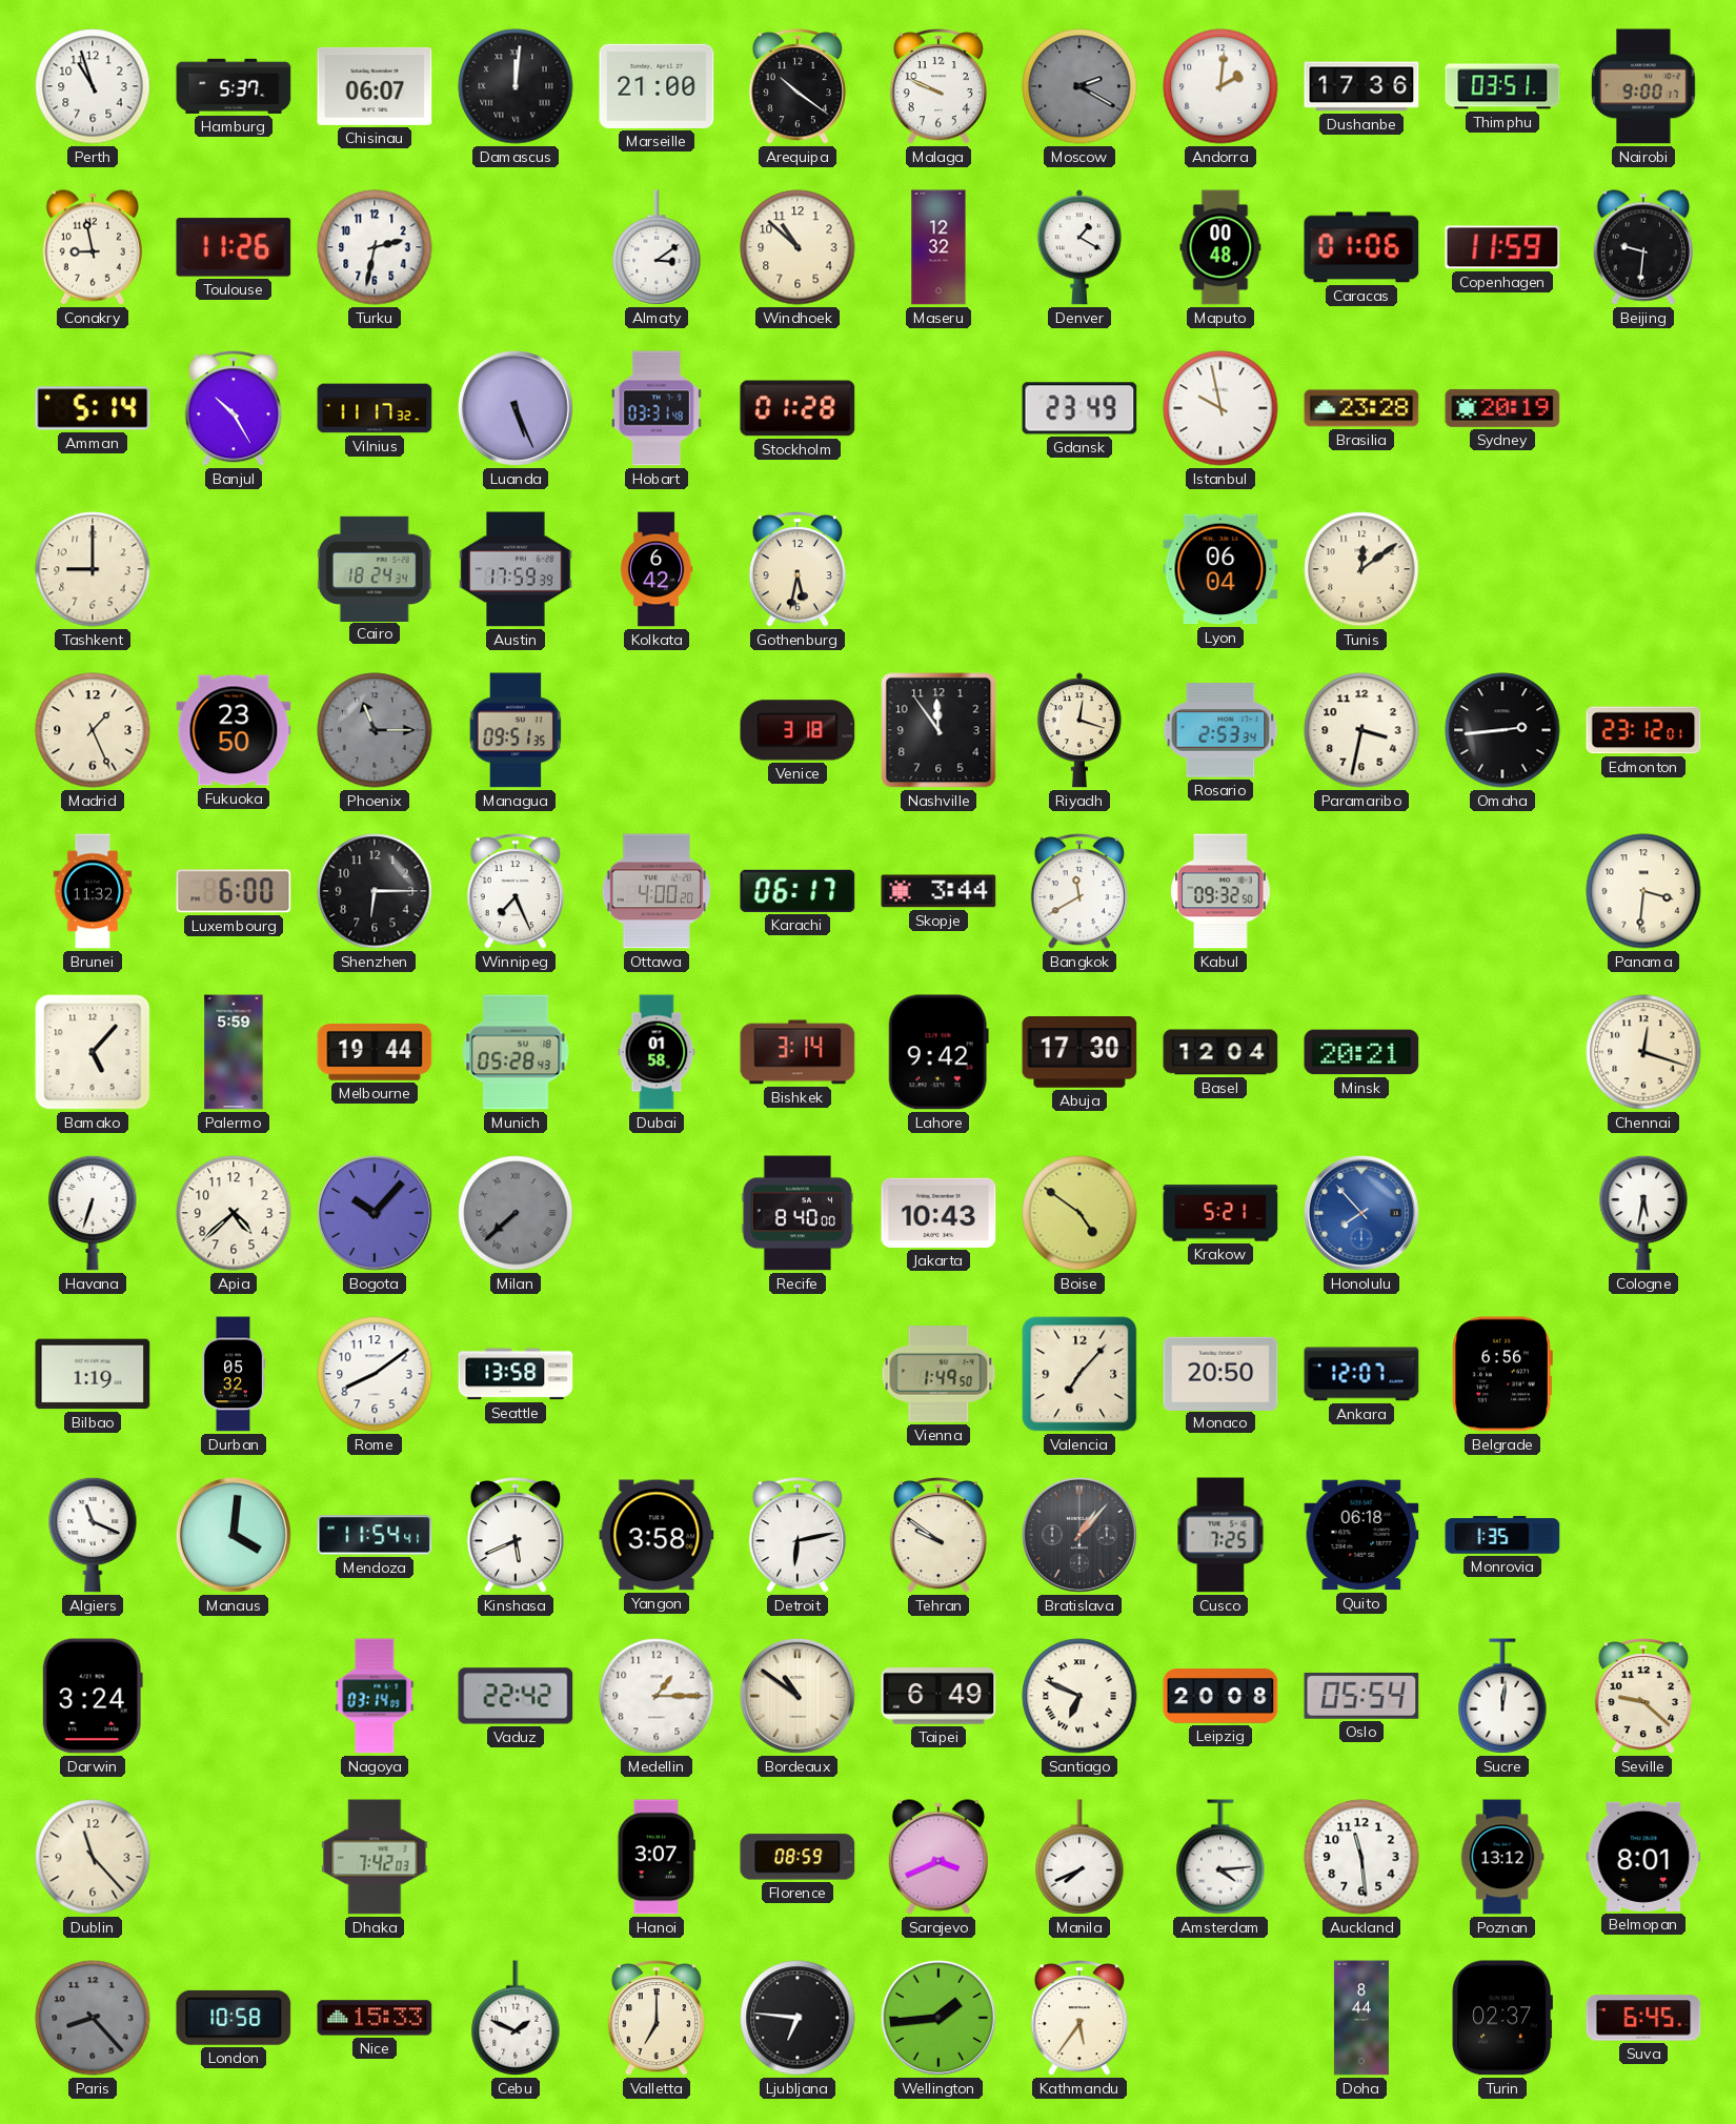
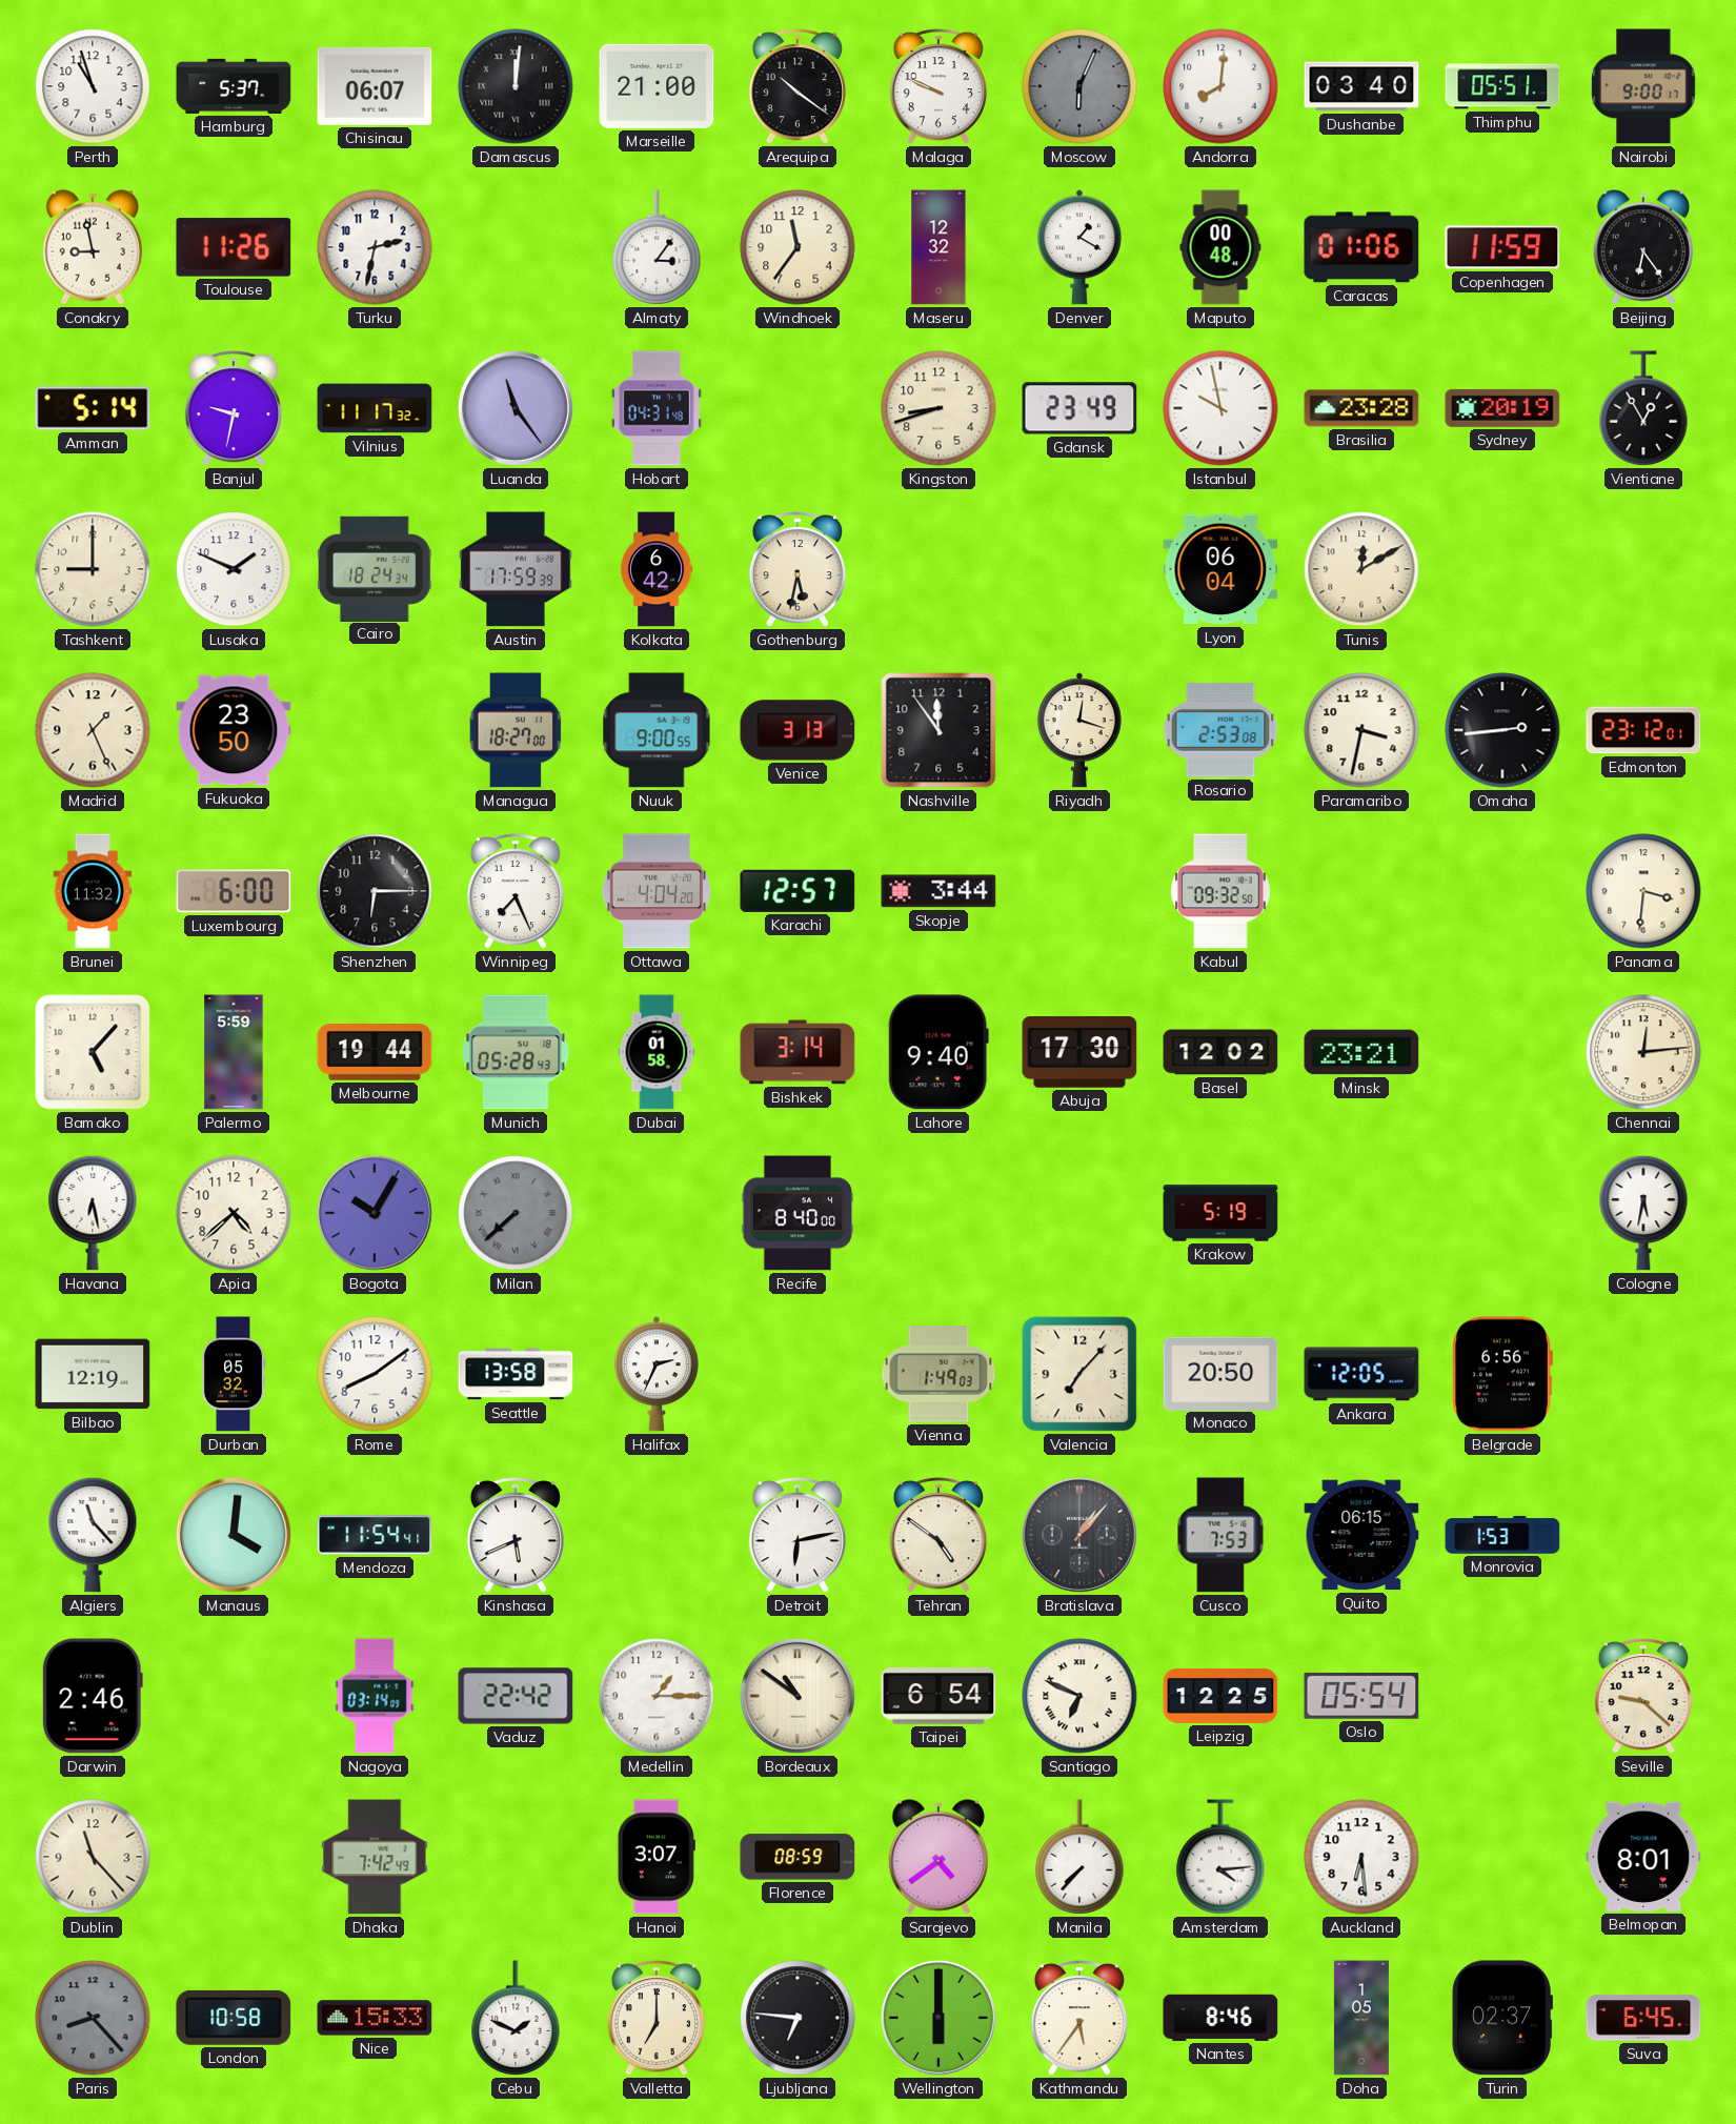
Moscow: 2:20 -> 6:04 (1079, 86)
Andorra: 2:01 -> 8:01 (1220, 86)
Dushanbe: 17:36 -> 03:40 (1361, 86)
Thimphu: 03:51 -> 05:51 (1502, 86)
Almaty: 3:09 -> 3:06 (657, 247)
Windhoek: 10:52 -> 11:36 (798, 247)
Beijing: 9:31 -> 6:24 (1643, 247)
Banjul: 10:25 -> 9:32 (233, 409)
Luanda: 5:26 -> 11:24 (516, 408)
Hobart: 03:31 -> 04:31 (657, 408)
Stockholm: 01:28 -> none (798, 408)
Kingston: none -> 8:42 (938, 408)
Vientiane: none -> 12:55 (1643, 408)
Lusaka: none -> 1:49 (234, 569)
Tunis: 12:09 -> 12:10 (1361, 569)
Phoenix: 11:15 -> none (375, 730)
Managua: 09:51 -> 18:27 (516, 730)
Nuuk: none -> 9:00 (657, 730)
Venice: 3:18 -> 3:13 (798, 730)
Rosario: 2:53:34 -> 2:53:08 (1220, 730)
Ottawa: 4:00 -> 4:04 (655, 891)
Karachi: 06:17 -> 12:57 (798, 891)
Bangkok: 11:40 -> none (1078, 892)
Lahore: 9:42 -> 9:40 (938, 1052)
Basel: 12:04 -> 12:02 (1220, 1052)
Minsk: 20:21 -> 23:21 (1361, 1052)
Chennai: 12:18 -> 12:14 (1643, 1052)
Havana: 6:33 -> 6:28 (93, 1213)
Bogota: 10:07 -> 10:05 (375, 1213)
Jakarta: 10:43 -> none (938, 1213)
Boise: 4:51 -> none (1079, 1213)
Krakow: 5:21 -> 5:19 (1220, 1213)
Honolulu: 7:53 -> none (1361, 1213)
Bilbao: 1:19 -> 12:19 (93, 1374)
Halifax: none -> 2:34 (657, 1374)
Vienna: 1:49:50 -> 1:49:03 (938, 1374)
Ankara: 12:07 -> 12:05 (1361, 1374)
Algiers: 11:19 -> 11:23 (93, 1535)
Yangon: 3:58 -> none (657, 1535)
Tehran: 9:51 -> 4:51 (937, 1536)
Cusco: 7:25 -> 7:53 (1220, 1535)
Quito: 06:18 -> 06:15 (1361, 1535)
Monrovia: 1:35 -> 1:53 (1502, 1535)
Darwin: 3:24 -> 2:46 (93, 1696)
Taipei: 6:49 -> 6:54 (938, 1696)
Leipzig: 20:08 -> 12:25 (1220, 1696)
Sucre: 12:01 -> none (1502, 1696)
Dhaka: 7:42:03 -> 7:42:49 (375, 1857)
Sarajevo: 3:41 -> 4:39 (938, 1857)
Manila: 7:41 -> 7:37 (1079, 1857)
Auckland: 11:29 -> 6:29 (1361, 1857)
Poznan: 13:12 -> none (1502, 1857)
Wellington: 1:44 -> 6:00 (938, 2018)
Nantes: none -> 8:46 (1220, 2018)
Doha: 8:44 -> 1:05 (1361, 2018)
